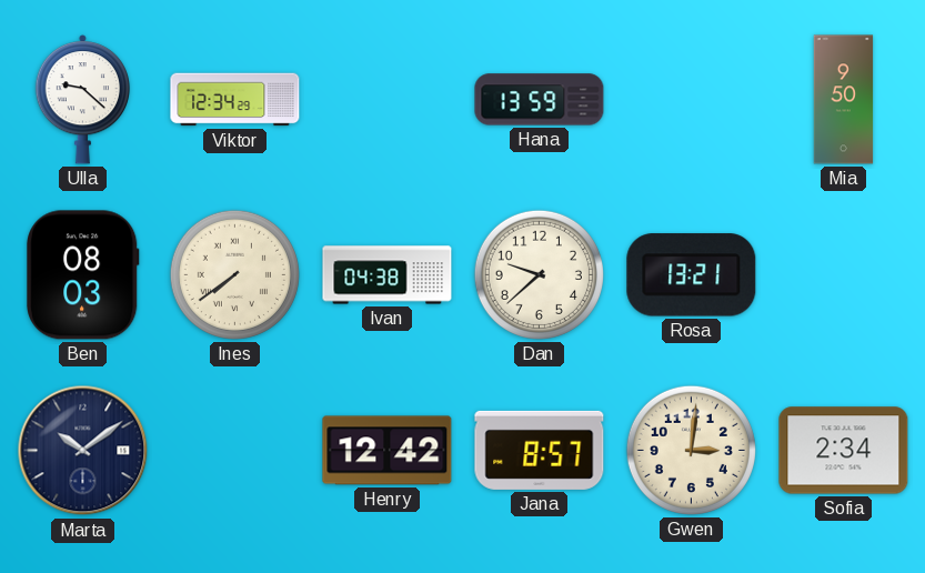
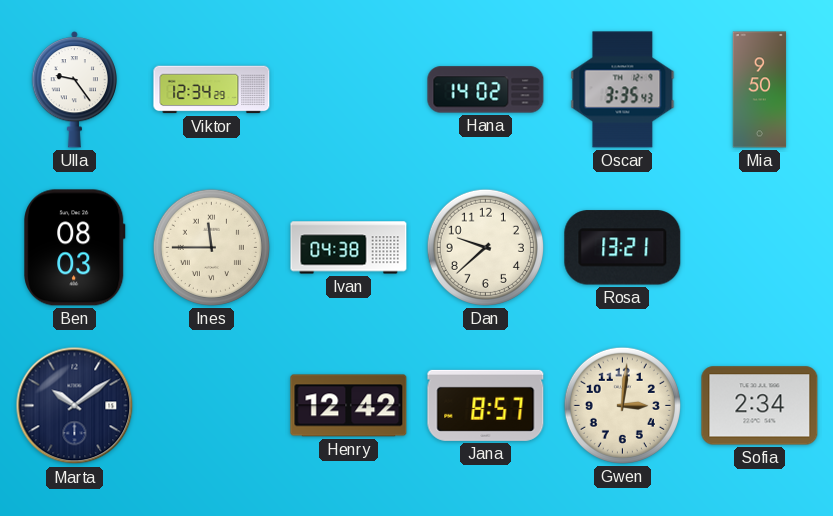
Ulla: 9:22 -> 9:24 (74, 90)
Hana: 13:59 -> 14:02 (486, 90)
Oscar: none -> 3:35 (623, 90)
Ines: 7:39 -> 11:45 (211, 247)
